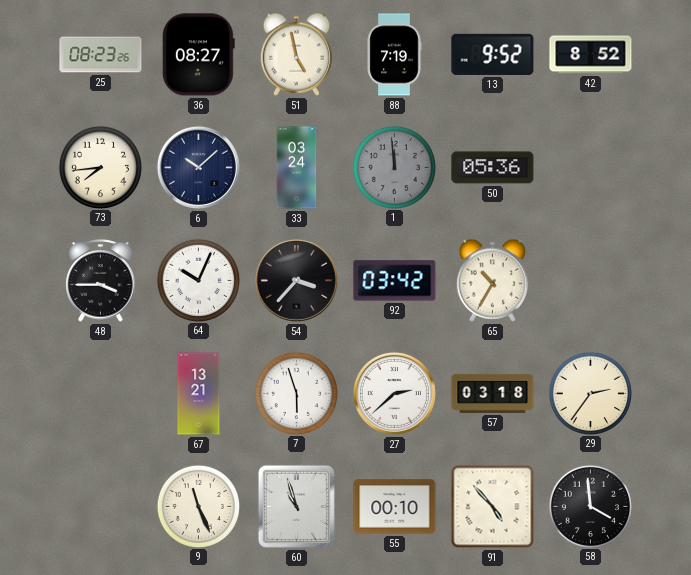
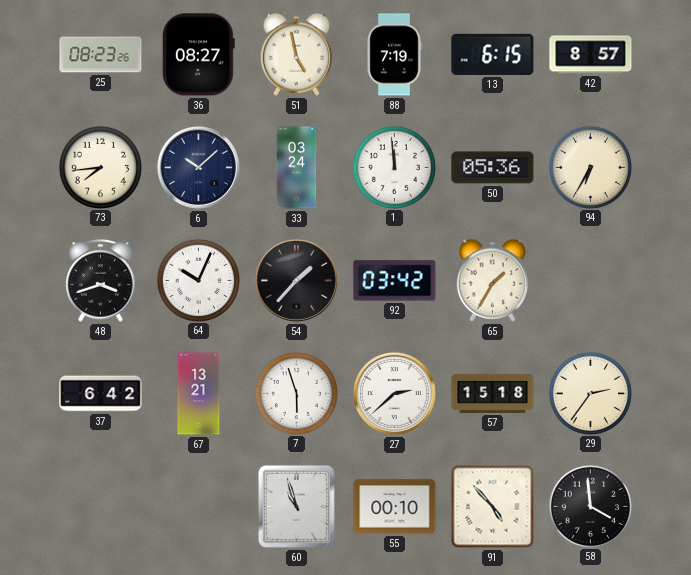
13: 9:52 -> 6:15 (493, 54)
42: 8:52 -> 8:57 (591, 55)
1 dial: grey -> white (394, 167)
94: none -> 6:35 (590, 167)
48: 3:45 -> 3:42 (101, 281)
54: 3:37 -> 1:37 (296, 280)
65: 10:35 -> 1:35 (493, 280)
37: none -> 6:42 (101, 394)
57: 03:18 -> 15:18 (493, 393)
9: 11:26 -> none (198, 506)
